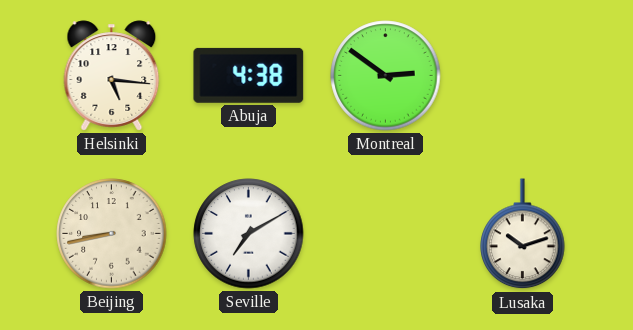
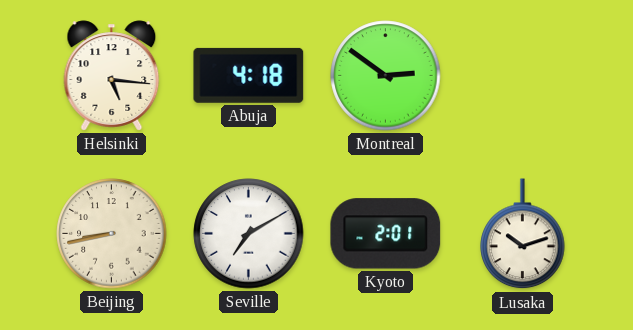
Abuja: 4:38 -> 4:18 (249, 75)
Kyoto: none -> 2:01 (386, 234)
